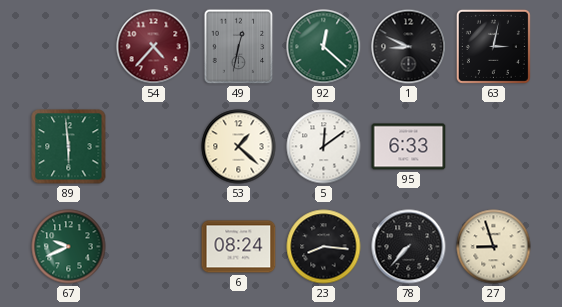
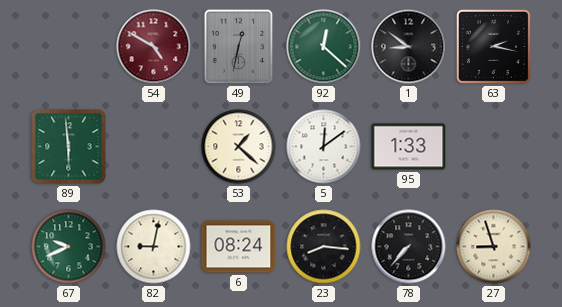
54: 4:37 -> 4:50 (154, 47)
1: 8:49 -> 8:51 (409, 47)
63: 3:02 -> 2:17 (493, 46)
95: 6:33 -> 1:33 (409, 147)
82: none -> 9:02 (154, 247)
